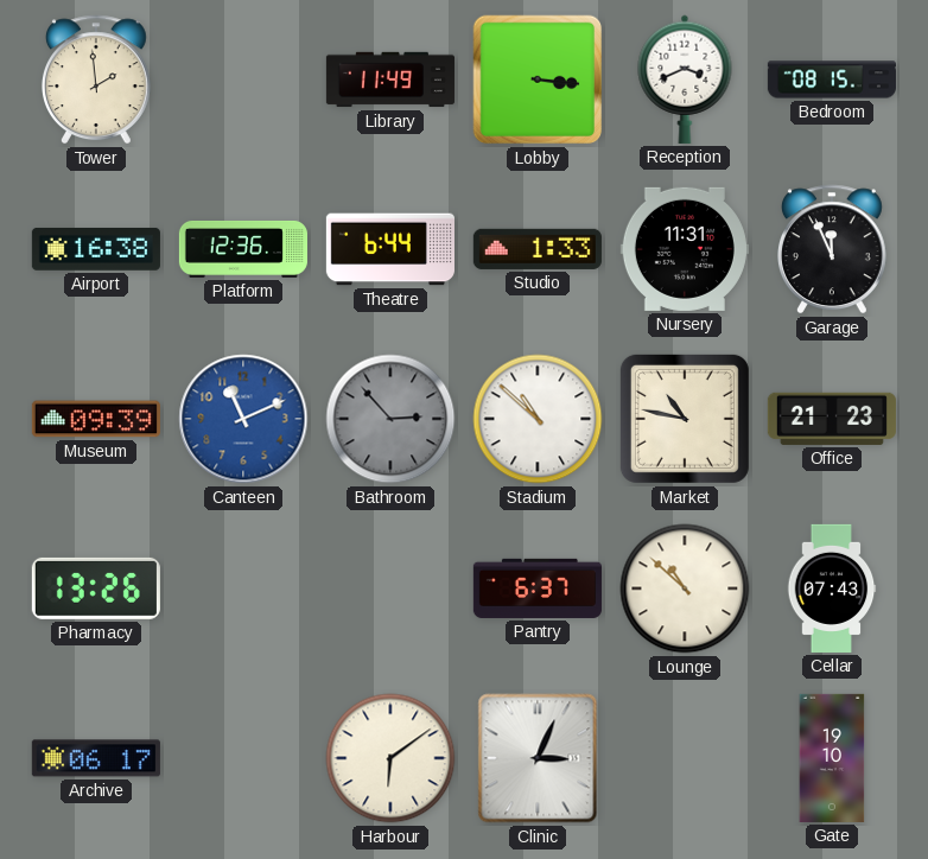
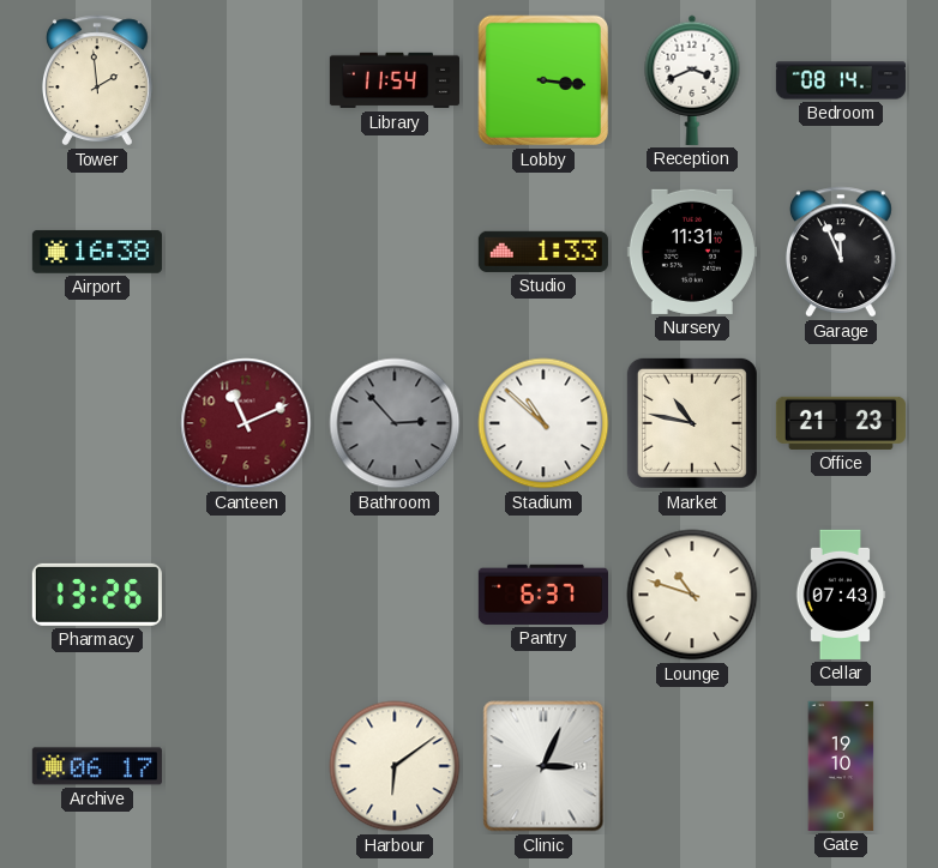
Library: 11:49 -> 11:54 (395, 80)
Bedroom: 08:15 -> 08:14 (841, 80)
Platform: 12:36 -> none (243, 249)
Theatre: 6:44 -> none (390, 249)
Museum: 09:39 -> none (96, 419)
Canteen dial: blue -> burgundy (246, 423)
Lounge: 10:52 -> 10:48 (692, 595)
